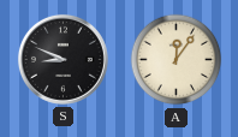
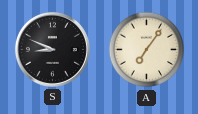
A: 12:06 -> 7:06 (147, 50)
